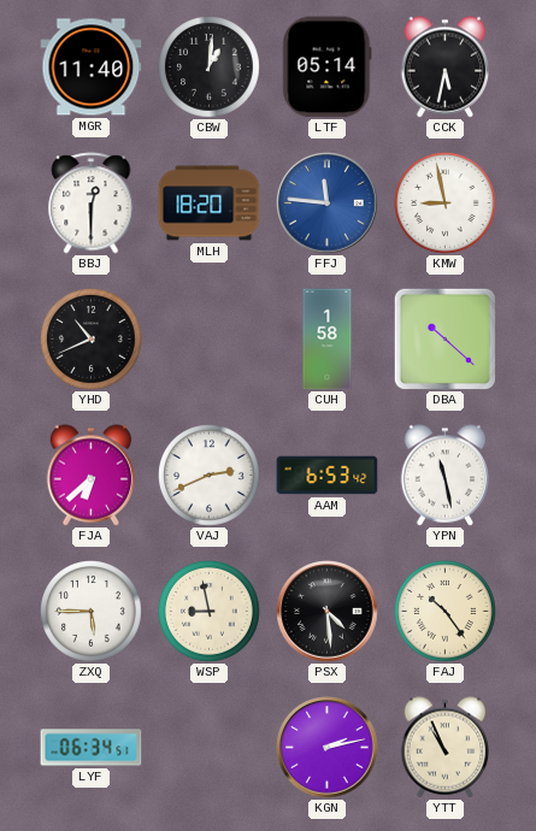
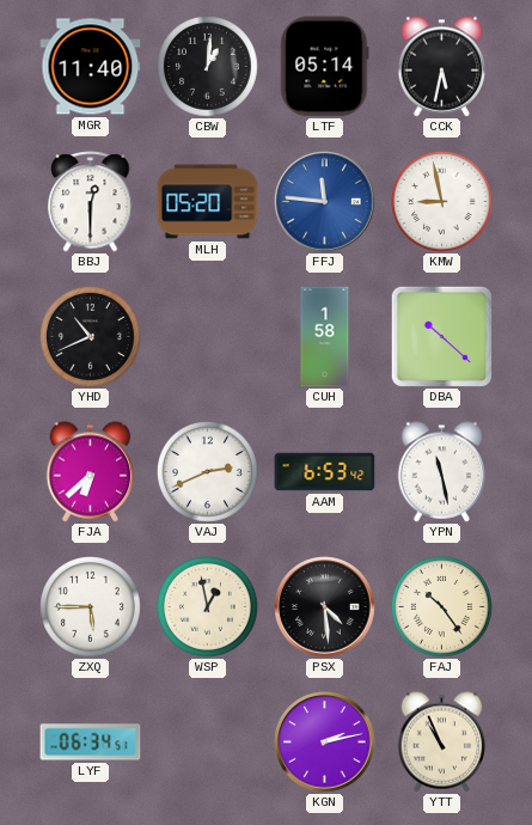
MLH: 18:20 -> 05:20 (208, 202)
WSP: 8:58 -> 12:58 (208, 607)
